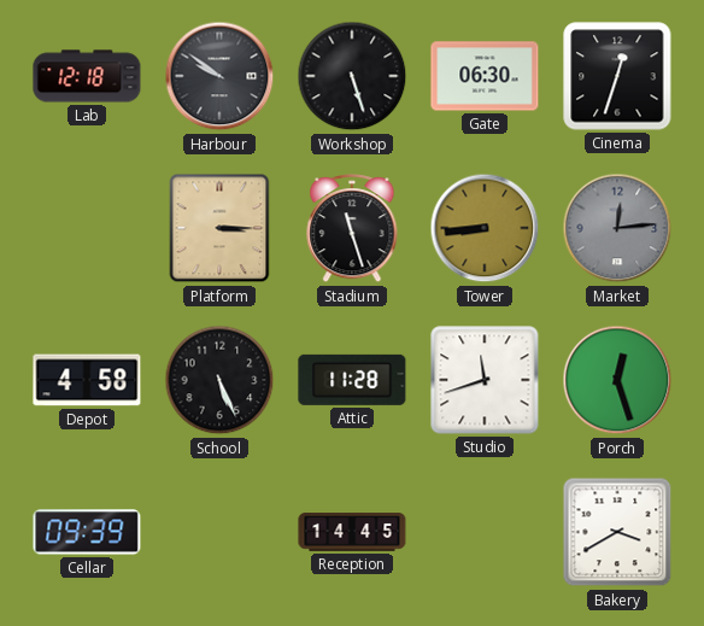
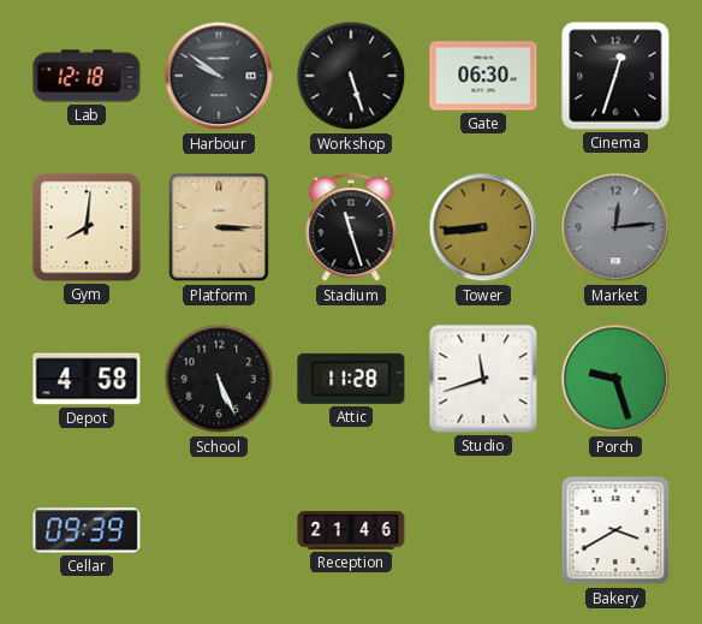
Gym: none -> 8:01 (87, 227)
Porch: 12:27 -> 9:27 (615, 379)
Reception: 14:45 -> 21:46 (351, 530)
